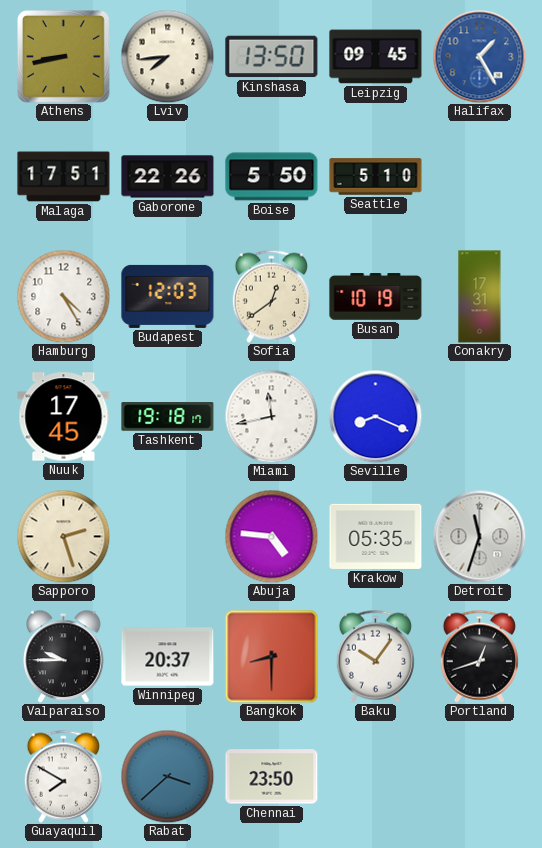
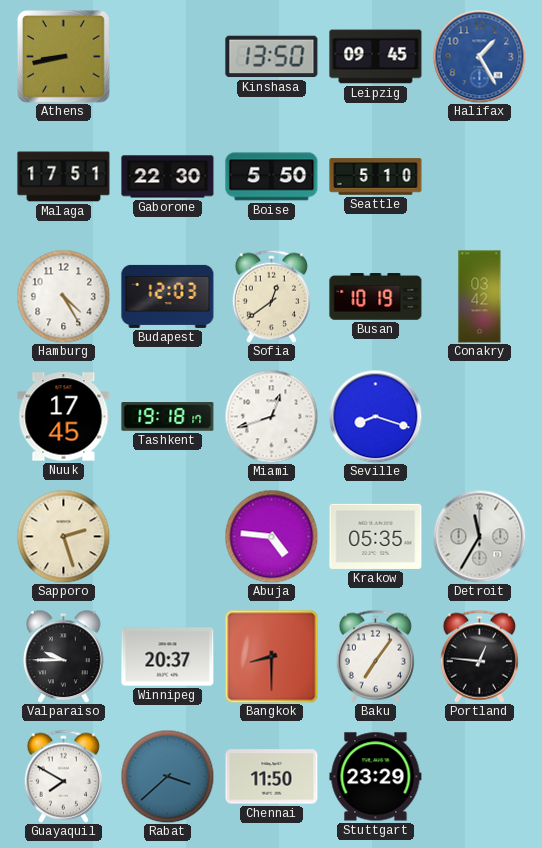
Lviv: 7:44 -> none (167, 56)
Gaborone: 22:26 -> 22:30 (168, 177)
Conakry: 17:31 -> 03:42 (480, 297)
Miami: 11:43 -> 12:42 (271, 416)
Seville: 8:19 -> 8:18 (375, 416)
Detroit: 11:33 -> 11:35 (479, 536)
Baku: 10:06 -> 7:06 (375, 656)
Portland: 12:42 -> 12:46 (479, 656)
Chennai: 23:50 -> 11:50 (272, 777)
Stuttgart: none -> 23:29 (376, 777)
